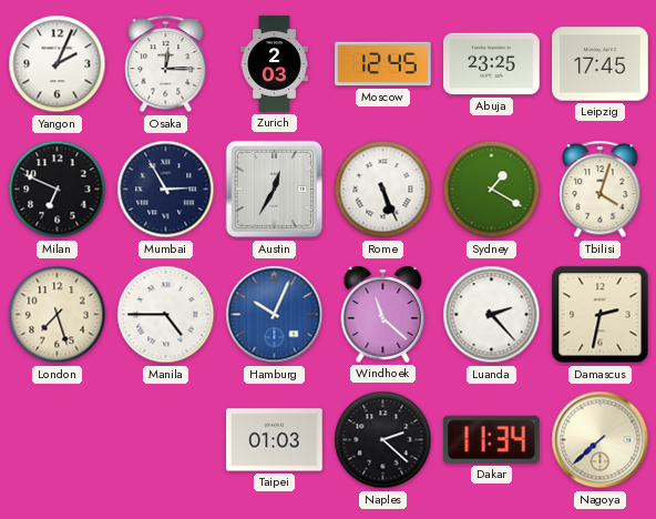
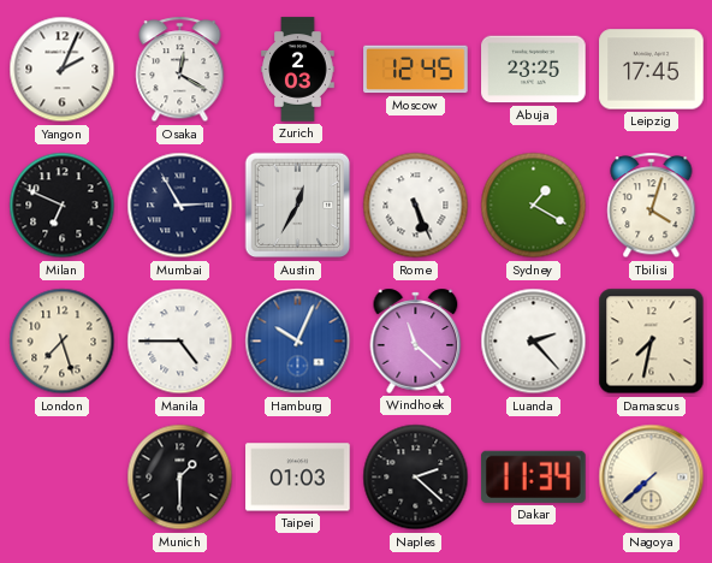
Osaka: 12:15 -> 12:20 (180, 70)
Damascus: 2:32 -> 7:32 (652, 342)
Munich: none -> 1:30 (180, 478)
